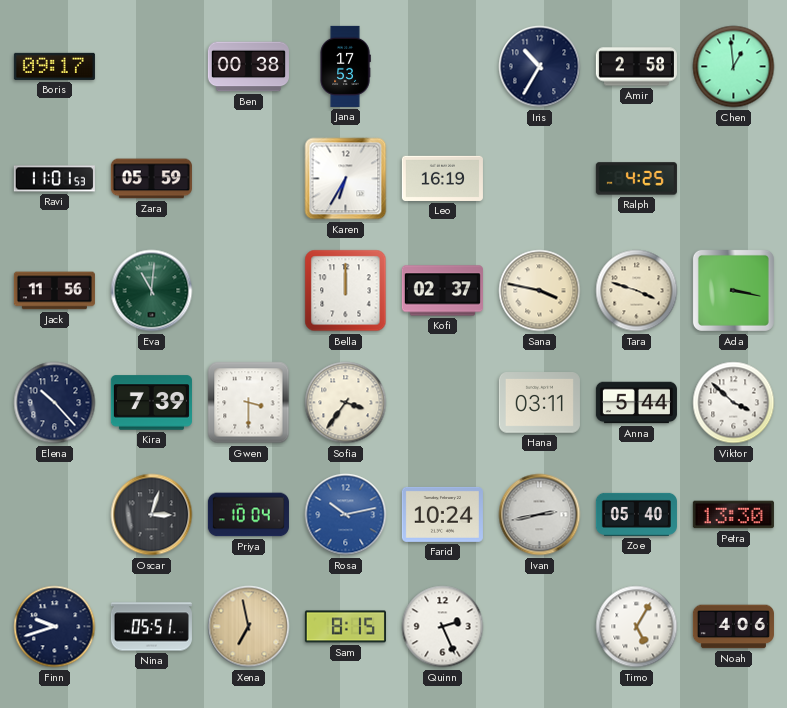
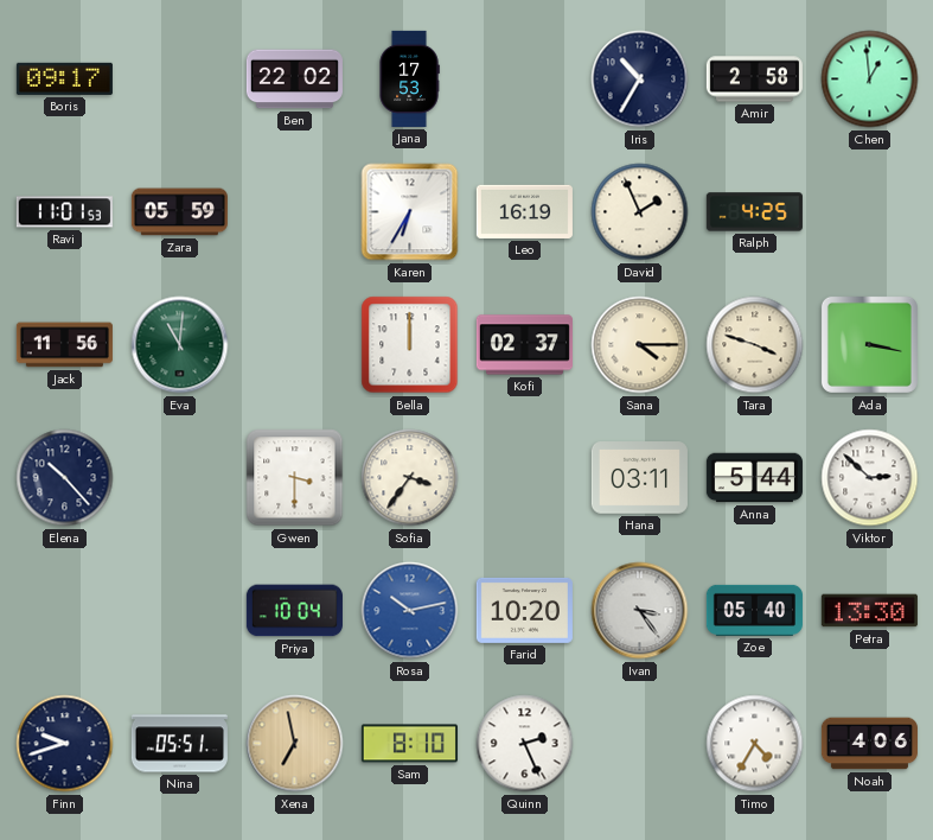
Ben: 00:38 -> 22:02 (294, 79)
David: none -> 1:56 (640, 212)
Sana: 3:47 -> 4:15 (640, 345)
Kira: 7:39 -> none (151, 403)
Viktor: 3:52 -> 2:52 (870, 478)
Oscar: 3:03 -> none (152, 515)
Farid: 10:24 -> 10:20 (524, 610)
Ivan: 2:43 -> 3:24 (640, 611)
Sam: 8:15 -> 8:10 (409, 744)
Timo: 5:05 -> 4:35 (755, 744)
